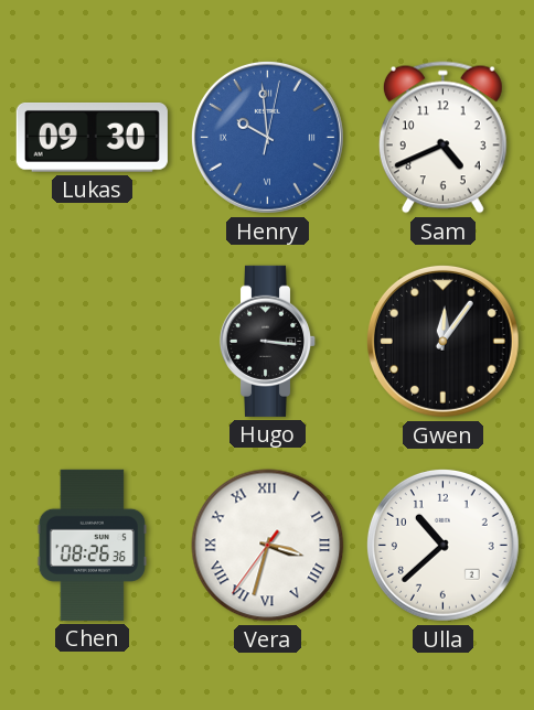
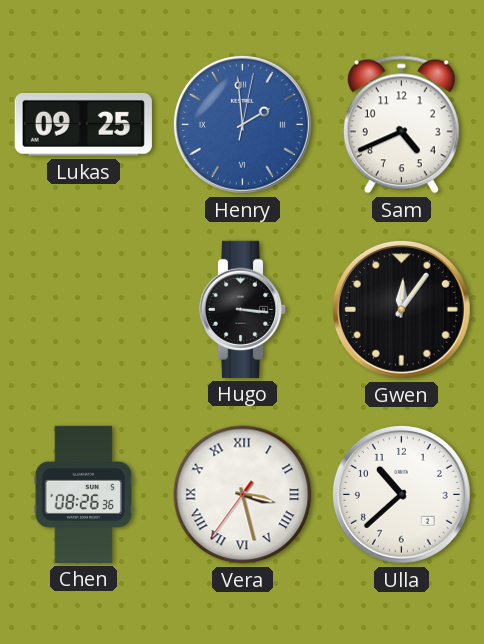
Lukas: 09:30 -> 09:25 (83, 124)
Henry: 9:59 -> 1:59 (242, 124)
Vera: 3:32 -> 3:27 (243, 495)
